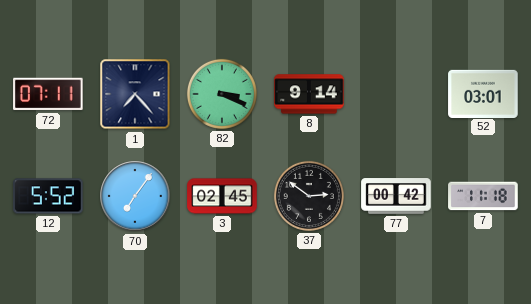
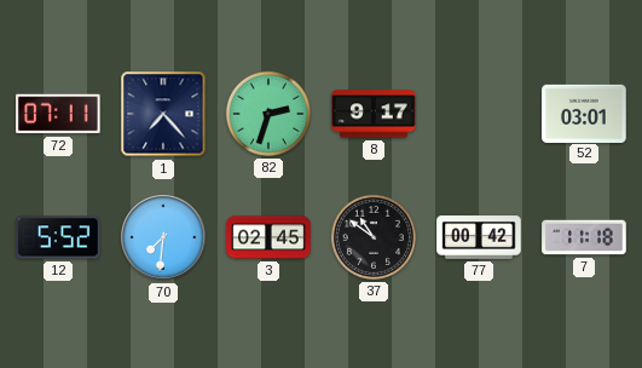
82: 3:19 -> 2:33 (268, 114)
8: 9:14 -> 9:17 (374, 114)
70: 7:06 -> 7:31 (163, 237)
37: 2:51 -> 10:51 (374, 237)
